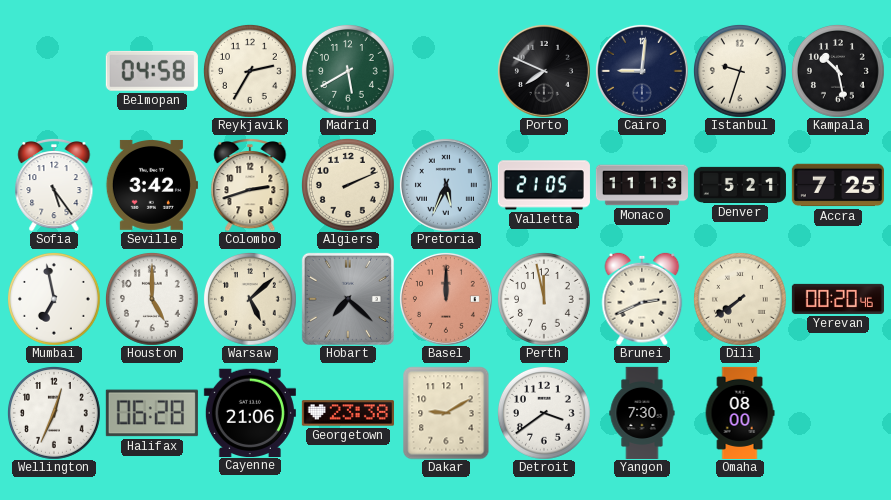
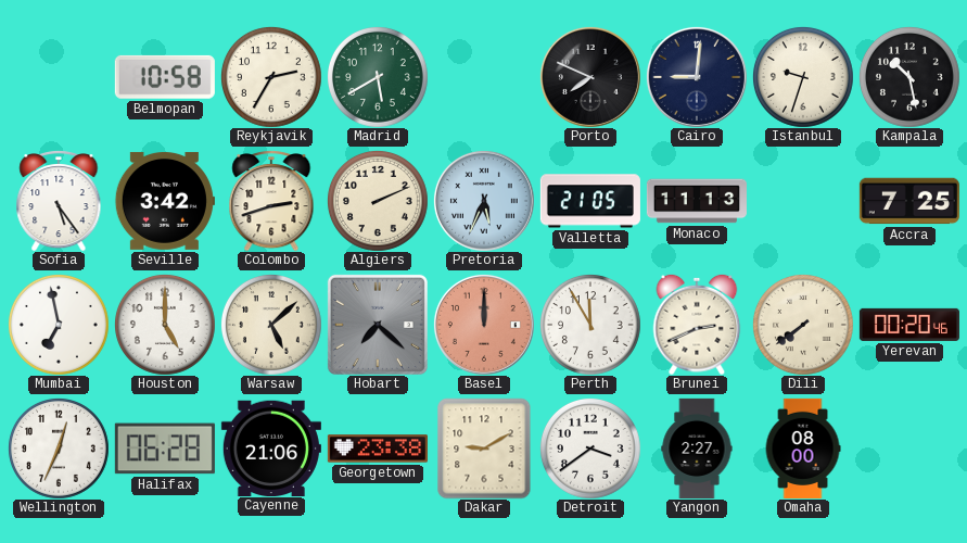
Belmopan: 04:58 -> 10:58 (165, 77)
Denver: 5:21 -> none (740, 185)
Perth: 11:58 -> 11:55 (590, 325)
Yangon: 7:30 -> 2:27 (697, 449)
